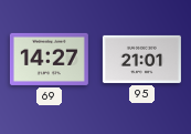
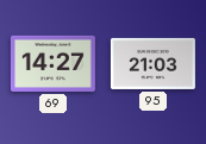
95: 21:01 -> 21:03 (152, 63)
